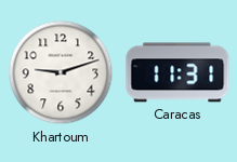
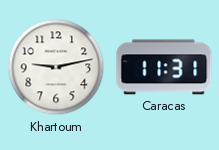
Khartoum: 9:12 -> 9:13 (56, 67)
